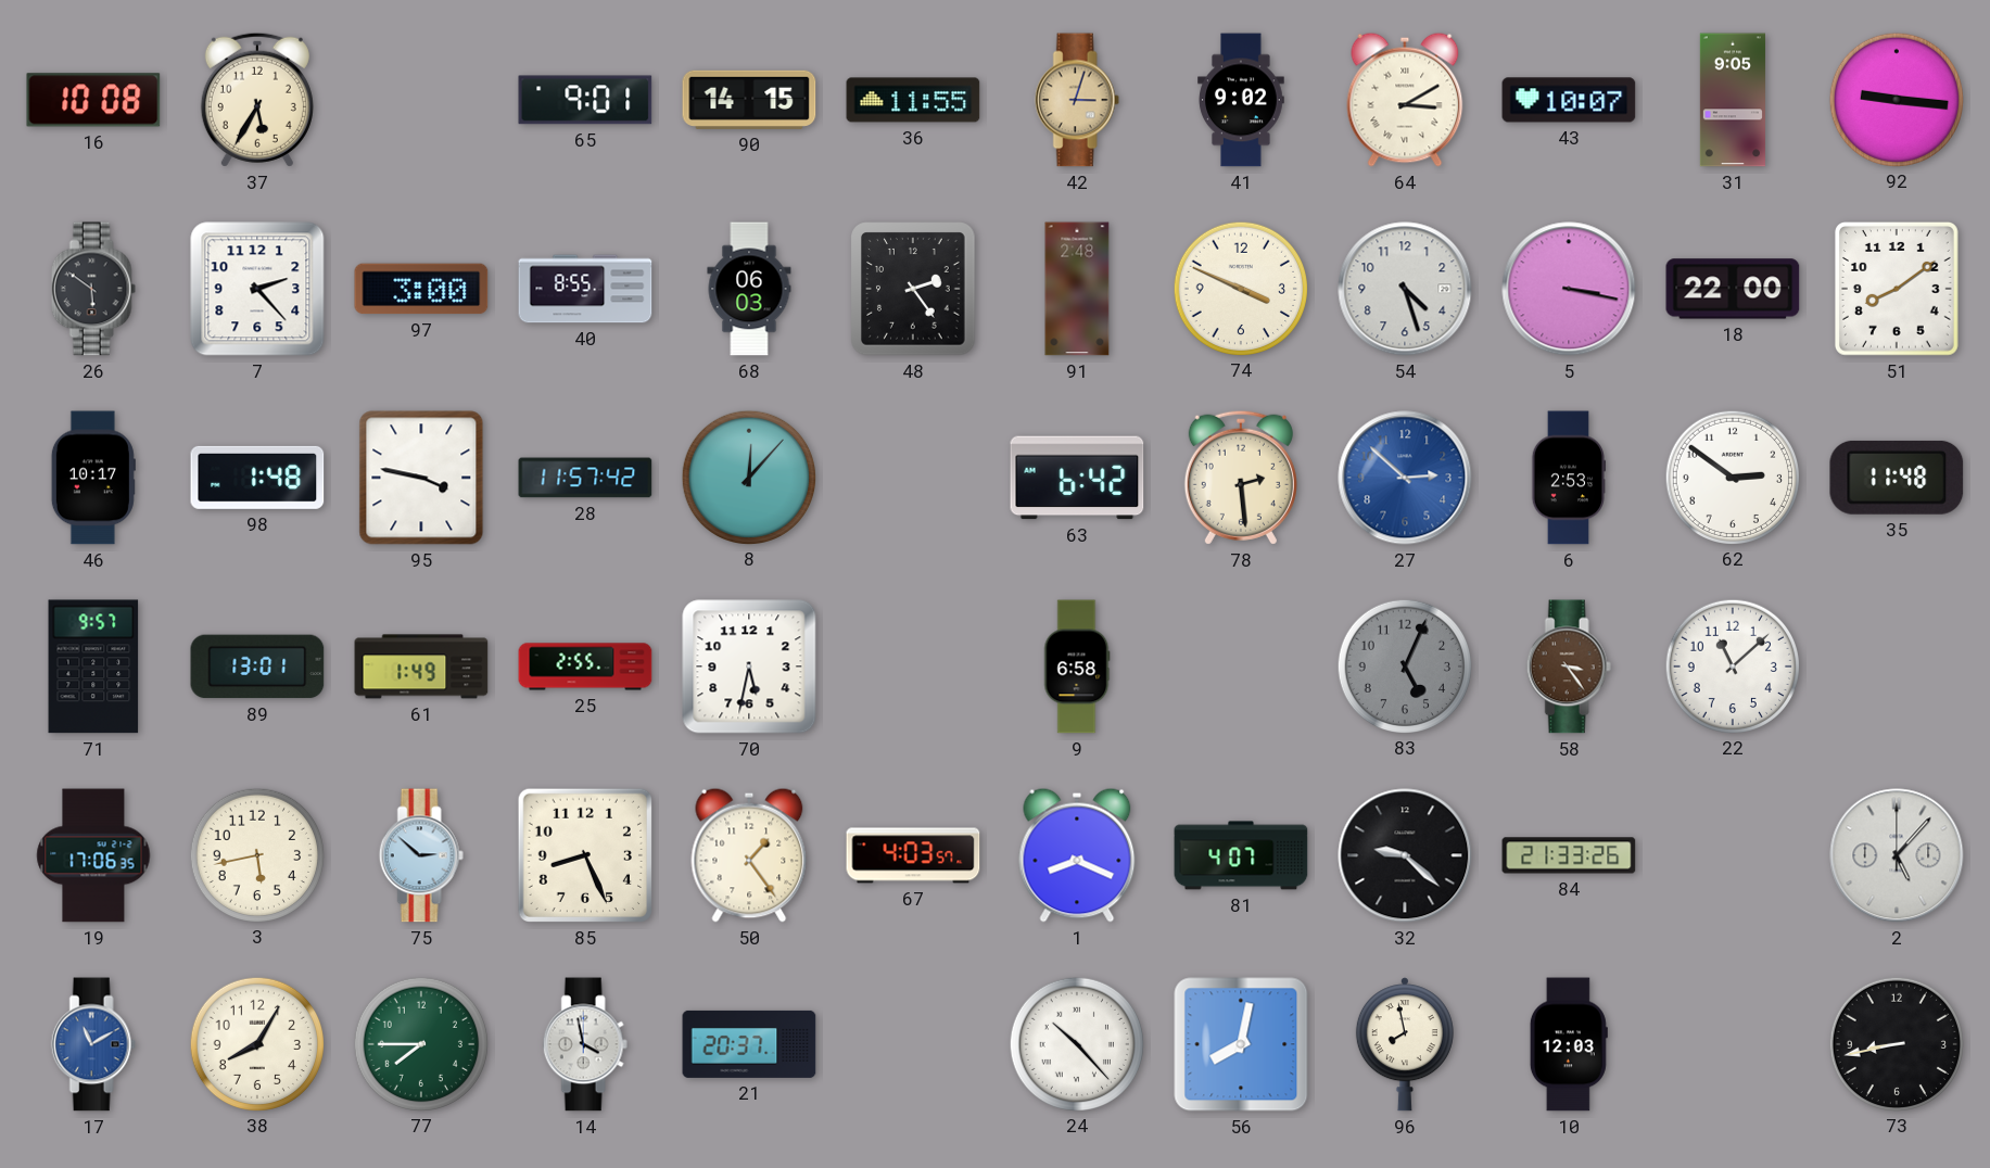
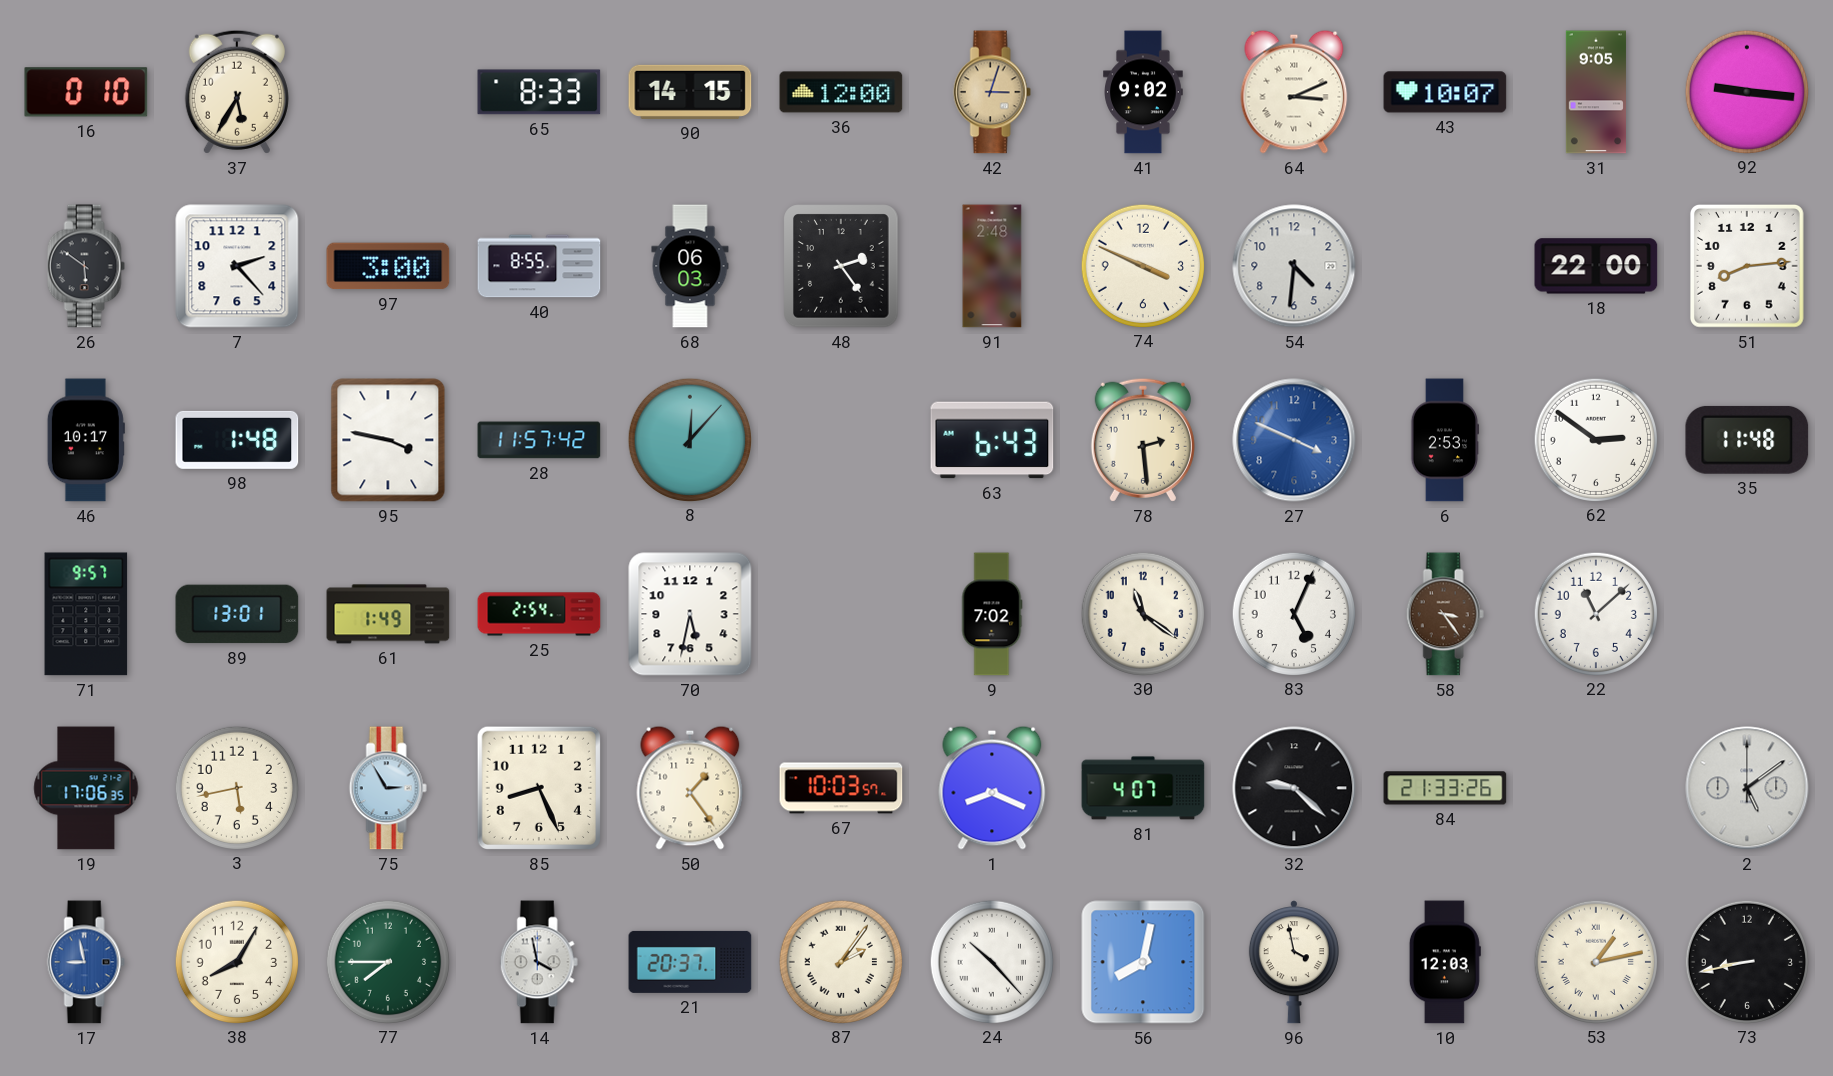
16: 10:08 -> 0:10 (86, 92)
65: 9:01 -> 8:33 (539, 92)
36: 11:55 -> 12:00 (841, 92)
64: 3:10 -> 3:11 (1294, 92)
54: 4:27 -> 4:31 (1294, 266)
5: 3:17 -> none (1569, 289)
51: 8:09 -> 8:14 (1747, 267)
63: 6:42 -> 6:43 (992, 440)
27: 2:52 -> 3:49 (1294, 440)
25: 2:55 -> 2:54 (539, 614)
9: 6:58 -> 7:02 (992, 614)
30: none -> 11:21 (1142, 613)
83 dial: grey -> white (1293, 613)
75: 2:52 -> 2:55 (388, 788)
67: 4:03 -> 10:03 (841, 788)
2: 5:07 -> 5:09 (1747, 788)
17: 11:10 -> 8:58 (86, 962)
87: none -> 2:06 (840, 961)
96: 7:58 -> 3:58 (1294, 962)
53: none -> 1:13 (1595, 961)
